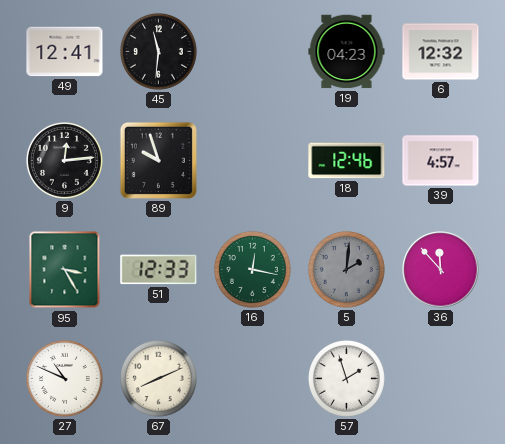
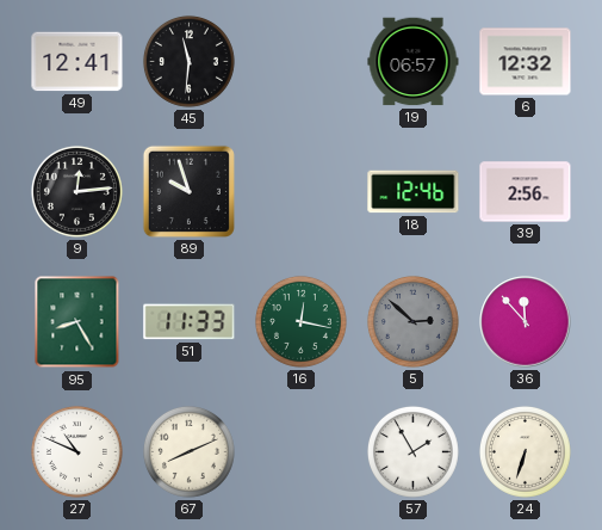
19: 04:23 -> 06:57 (414, 62)
39: 4:57 -> 2:56 (526, 192)
95: 3:25 -> 8:25 (77, 322)
51: 12:33 -> 11:33 (190, 322)
5: 2:01 -> 2:52 (412, 321)
57: 1:57 -> 1:55 (412, 451)
24: none -> 6:33 (525, 451)
